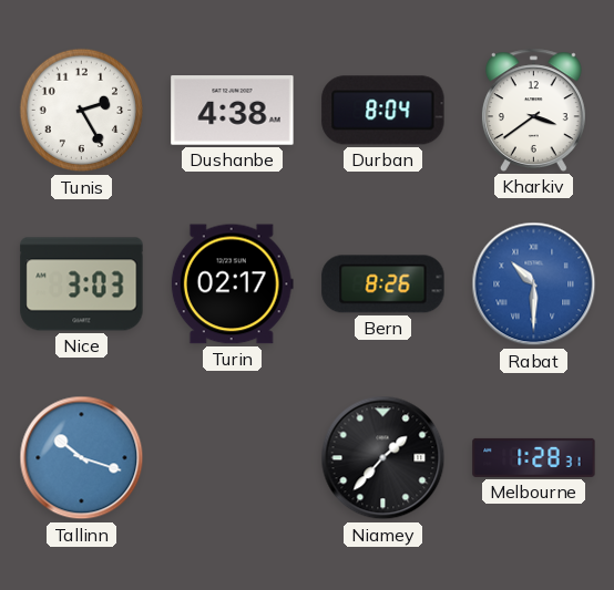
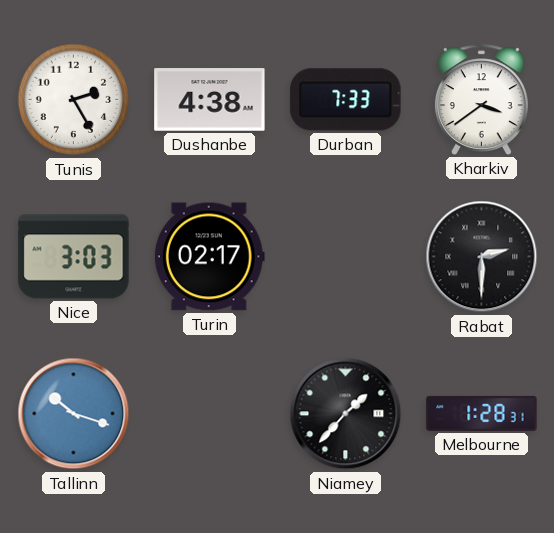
Durban: 8:04 -> 7:33 (346, 100)
Bern: 8:26 -> none (383, 284)
Rabat: 10:30 -> 2:30 (482, 257)
Rabat dial: blue -> black (482, 257)
